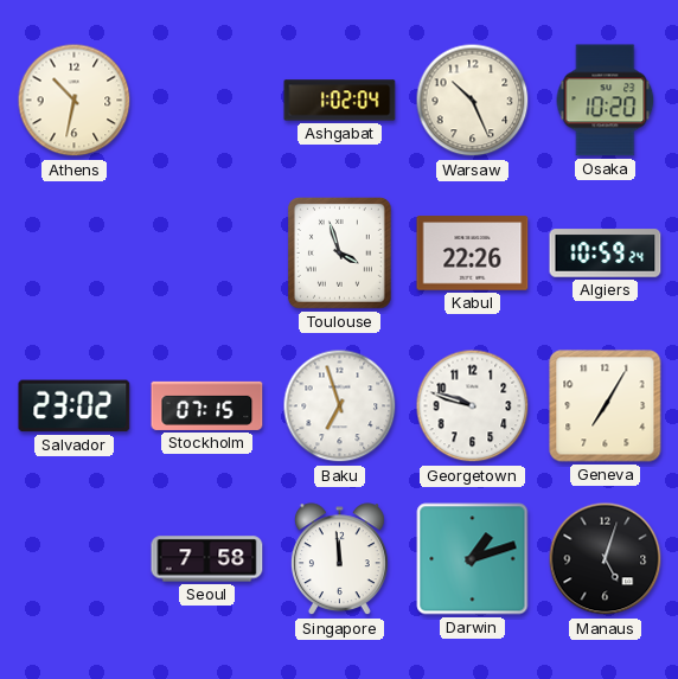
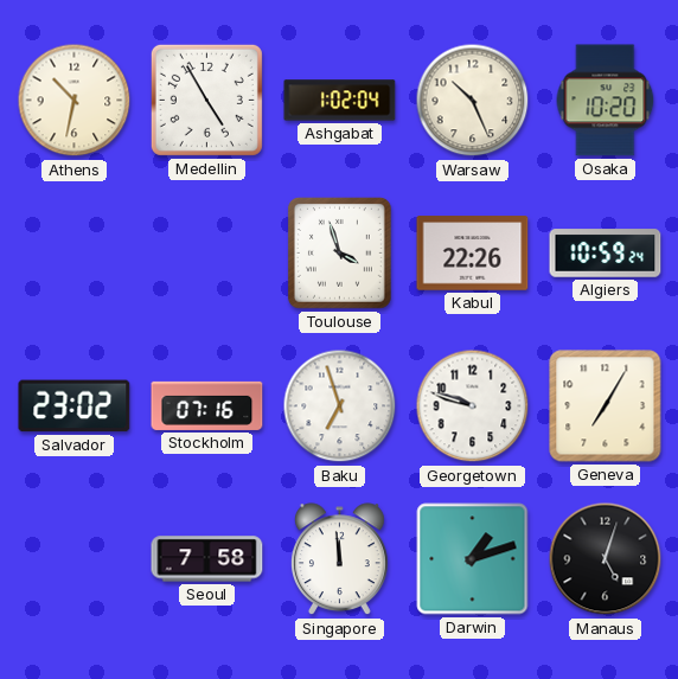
Medellin: none -> 4:55 (206, 100)
Stockholm: 07:15 -> 07:16 (207, 405)
